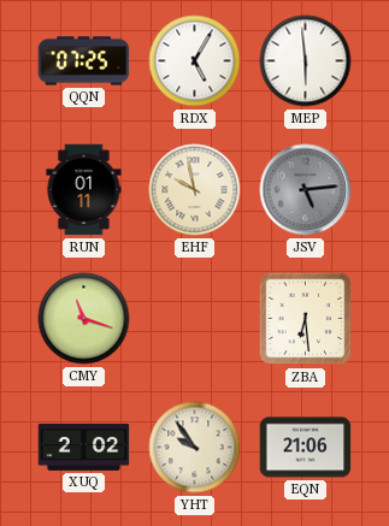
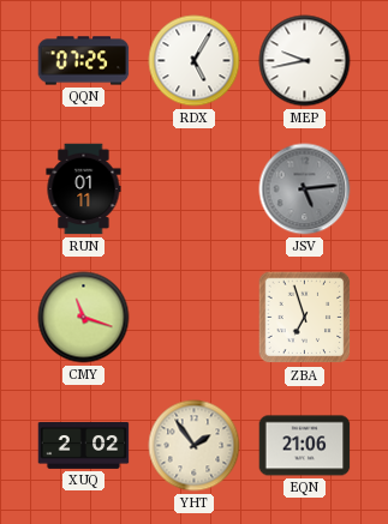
MEP: 5:59 -> 9:43 (305, 61)
EHF: 9:58 -> none (195, 190)
ZBA: 6:29 -> 6:57 (305, 318)
YHT: 9:54 -> 1:54 (195, 446)
